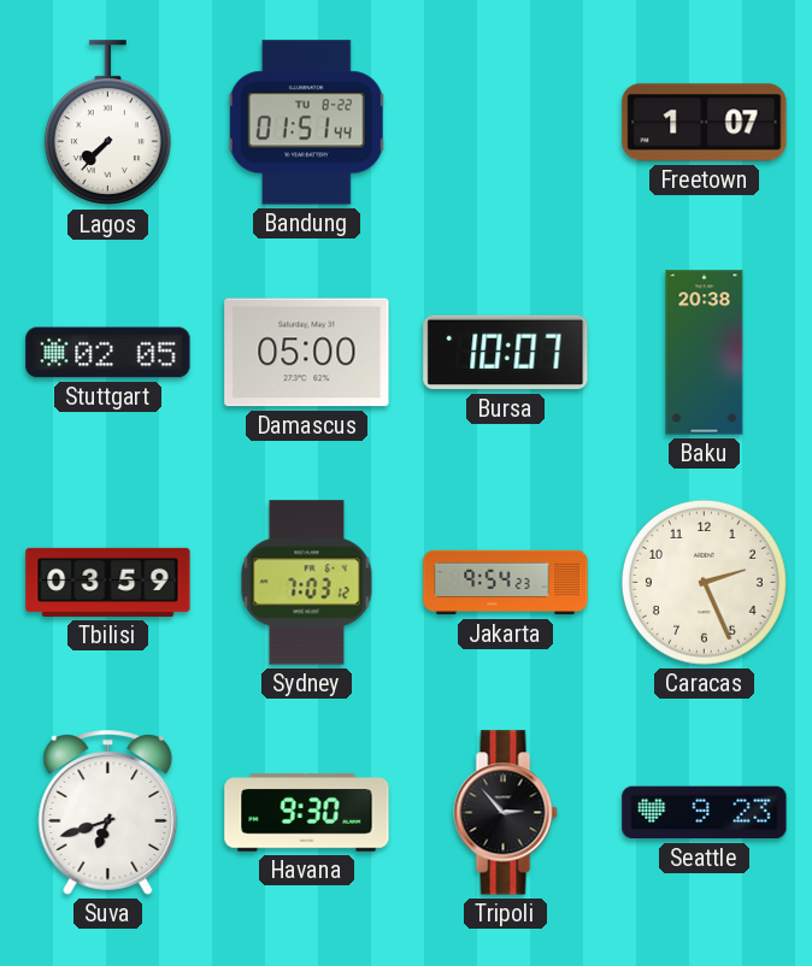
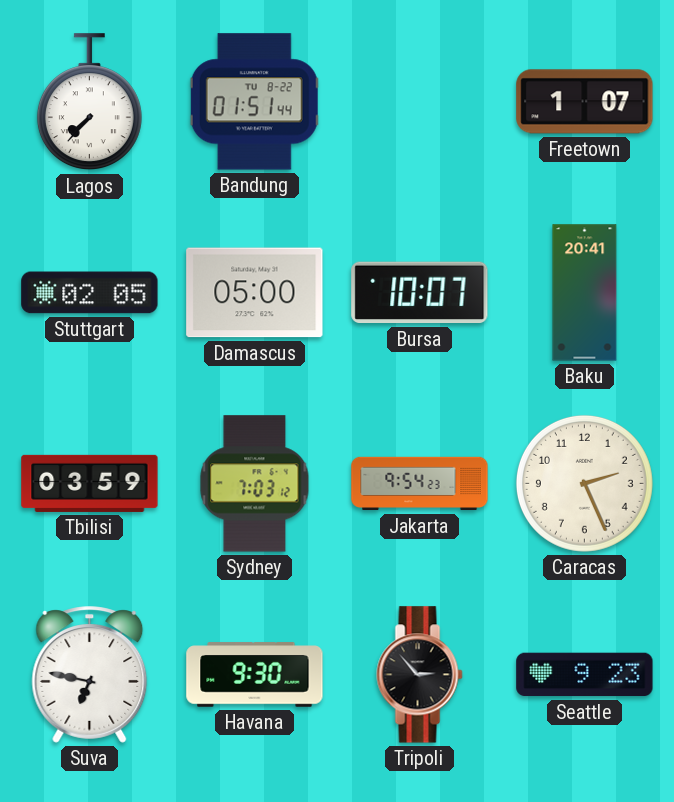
Baku: 20:38 -> 20:41 (585, 293)
Suva: 6:42 -> 6:47 (90, 675)
